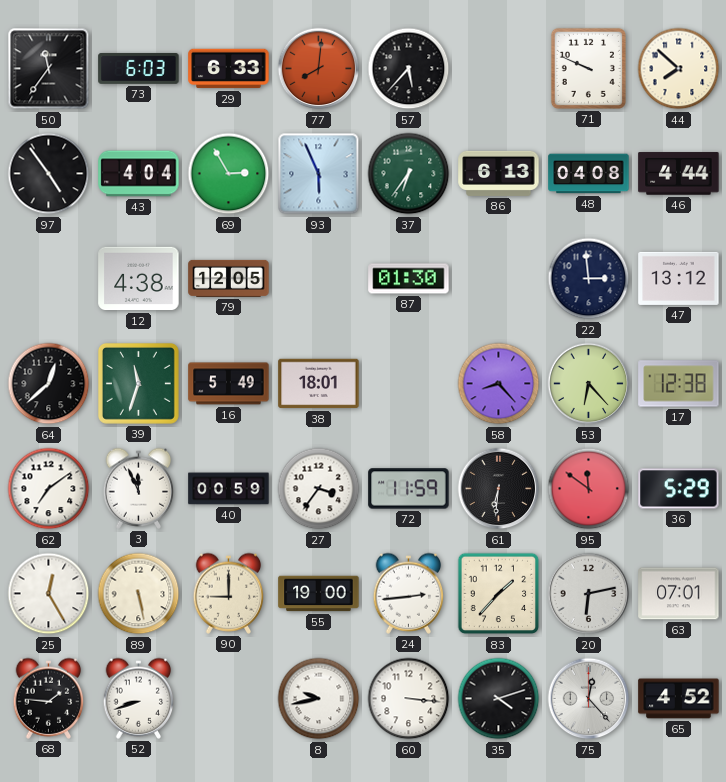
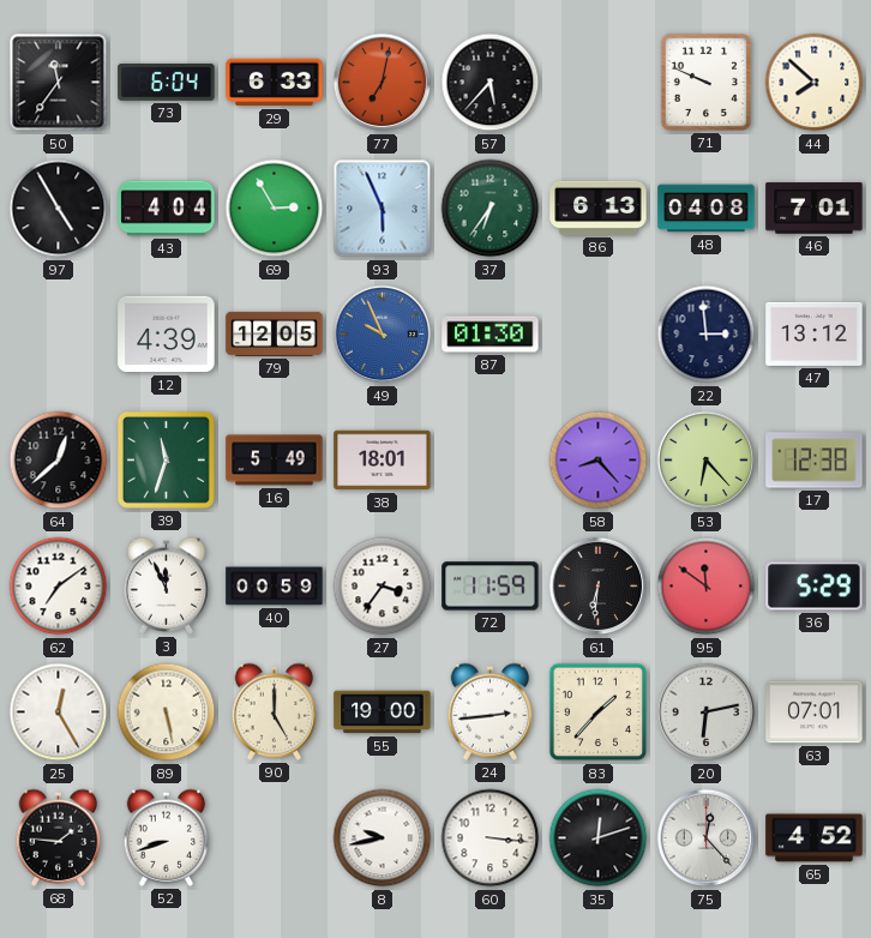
73: 6:03 -> 6:04 (167, 82)
77: 8:01 -> 7:02 (383, 83)
97: 4:54 -> 4:55 (59, 209)
46: 4:44 -> 7:01 (815, 209)
12: 4:38 -> 4:39 (167, 335)
49: none -> 9:56 (383, 335)
90: 9:00 -> 5:00 (275, 711)
35: 4:12 -> 12:12 (599, 838)
